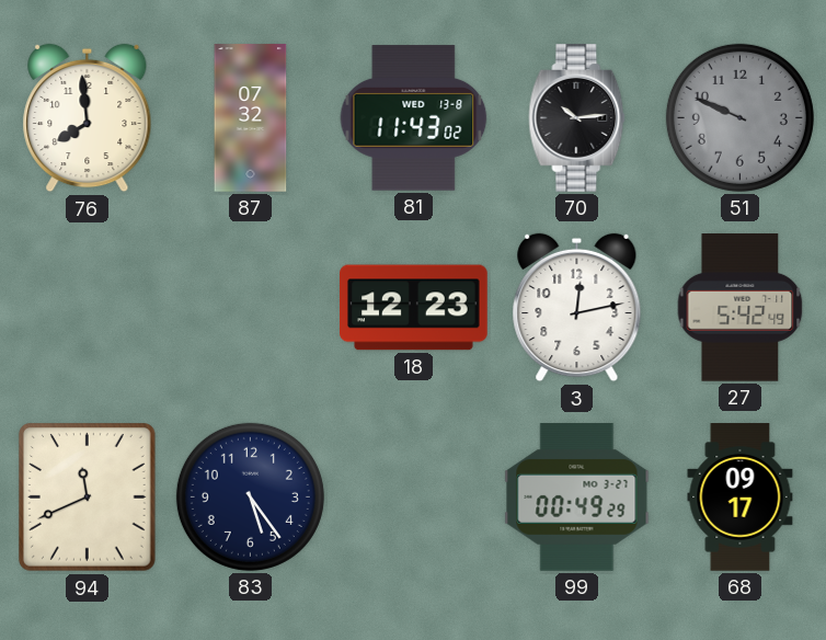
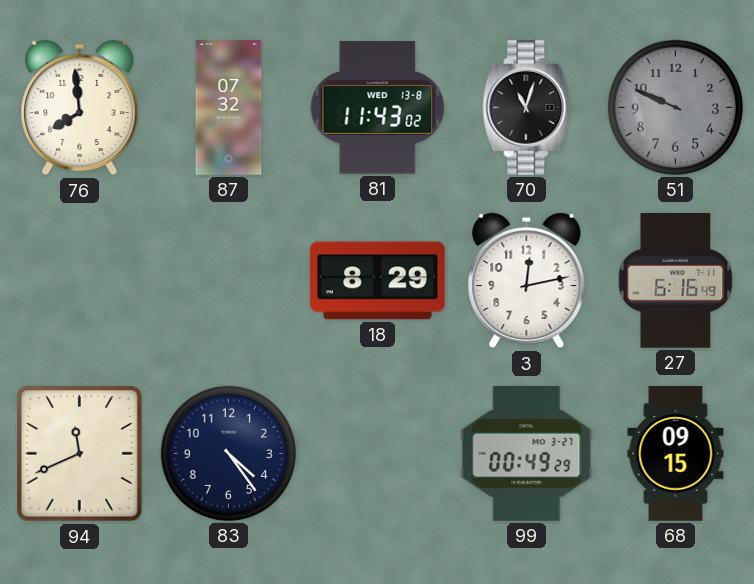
70: 10:14 -> 11:03 (527, 108)
18: 12:23 -> 8:29 (378, 281)
27: 5:42 -> 6:16 (676, 281)
83: 5:24 -> 4:24 (228, 453)
68: 09:17 -> 09:15 (676, 454)
